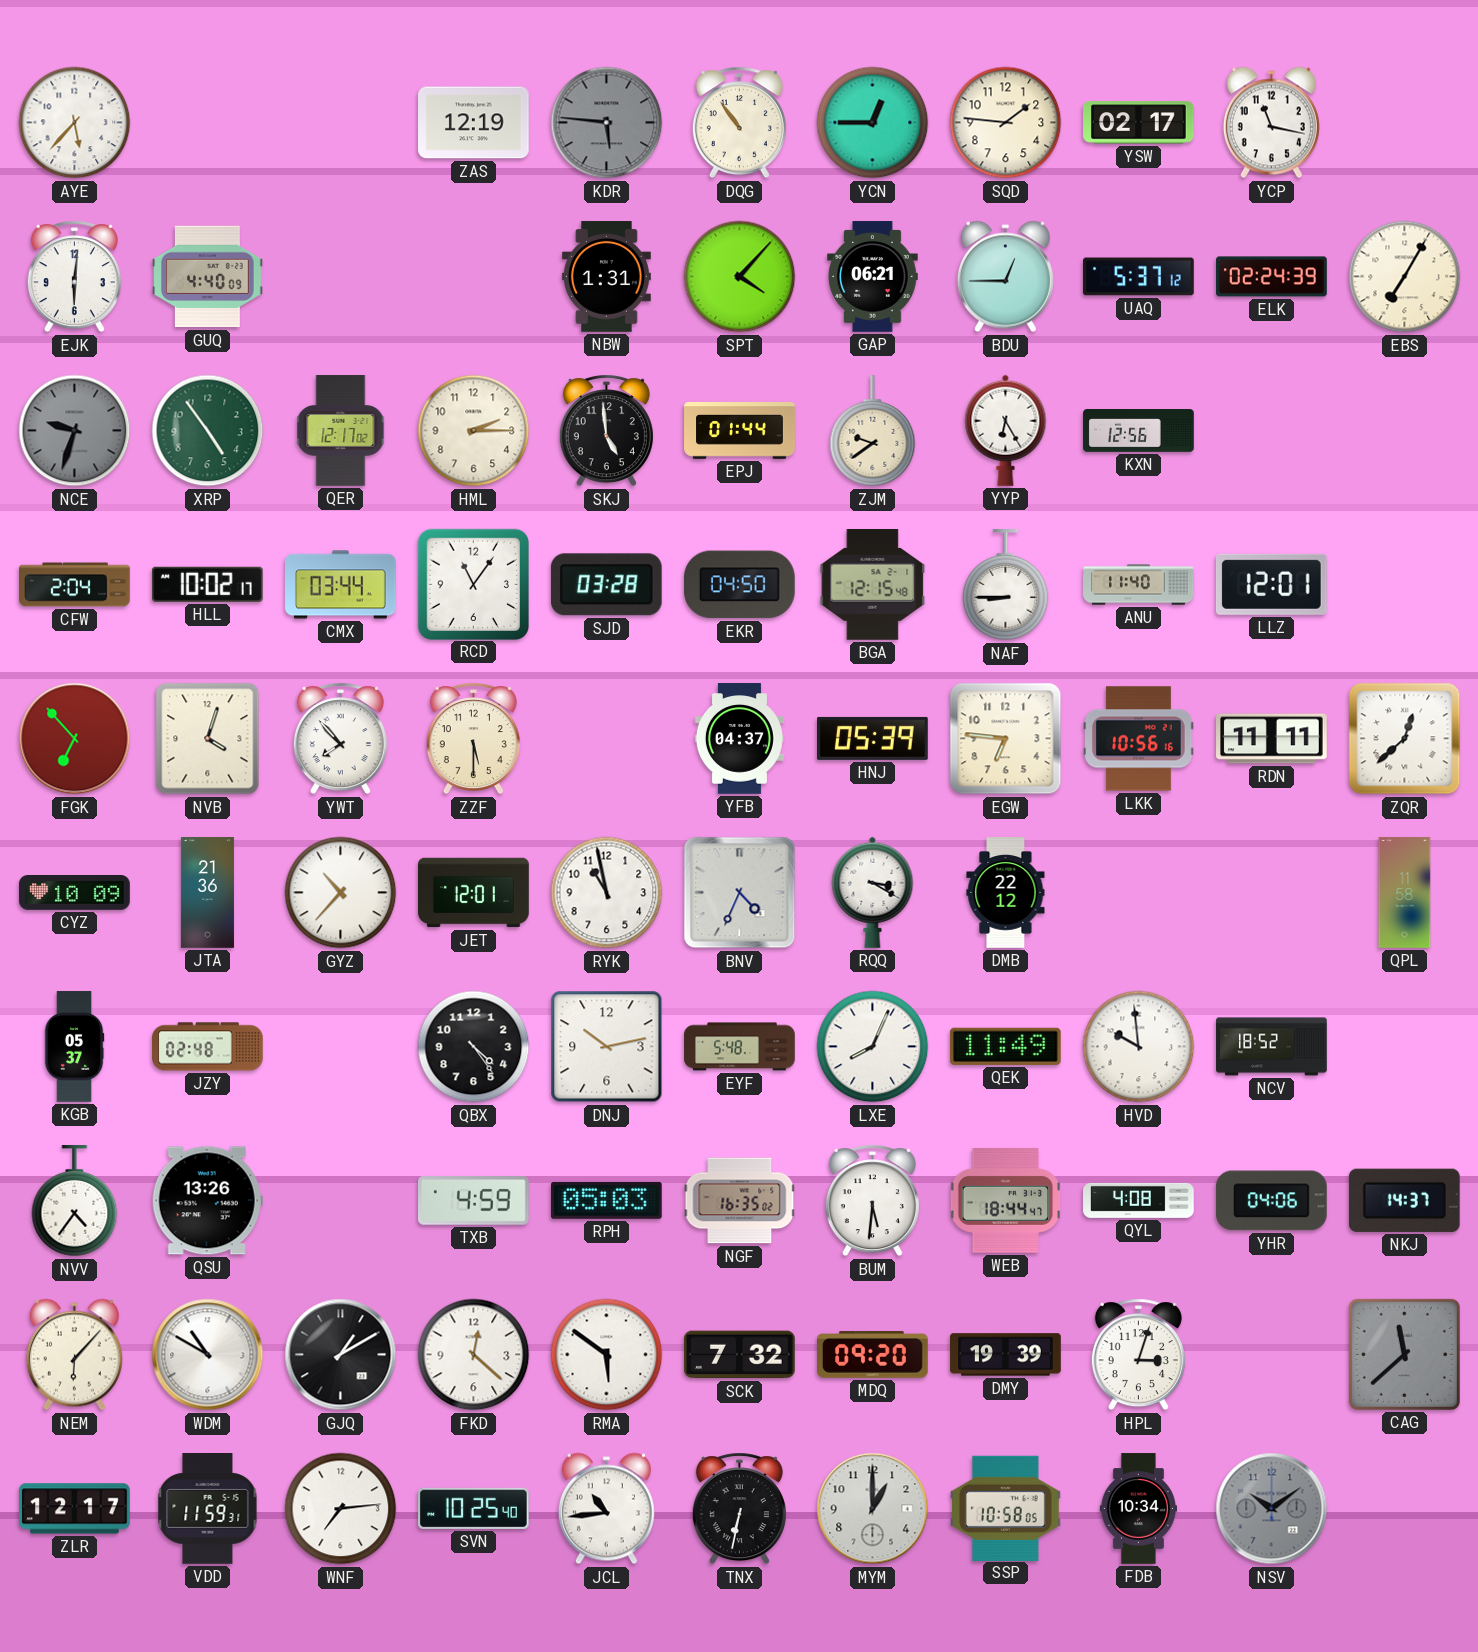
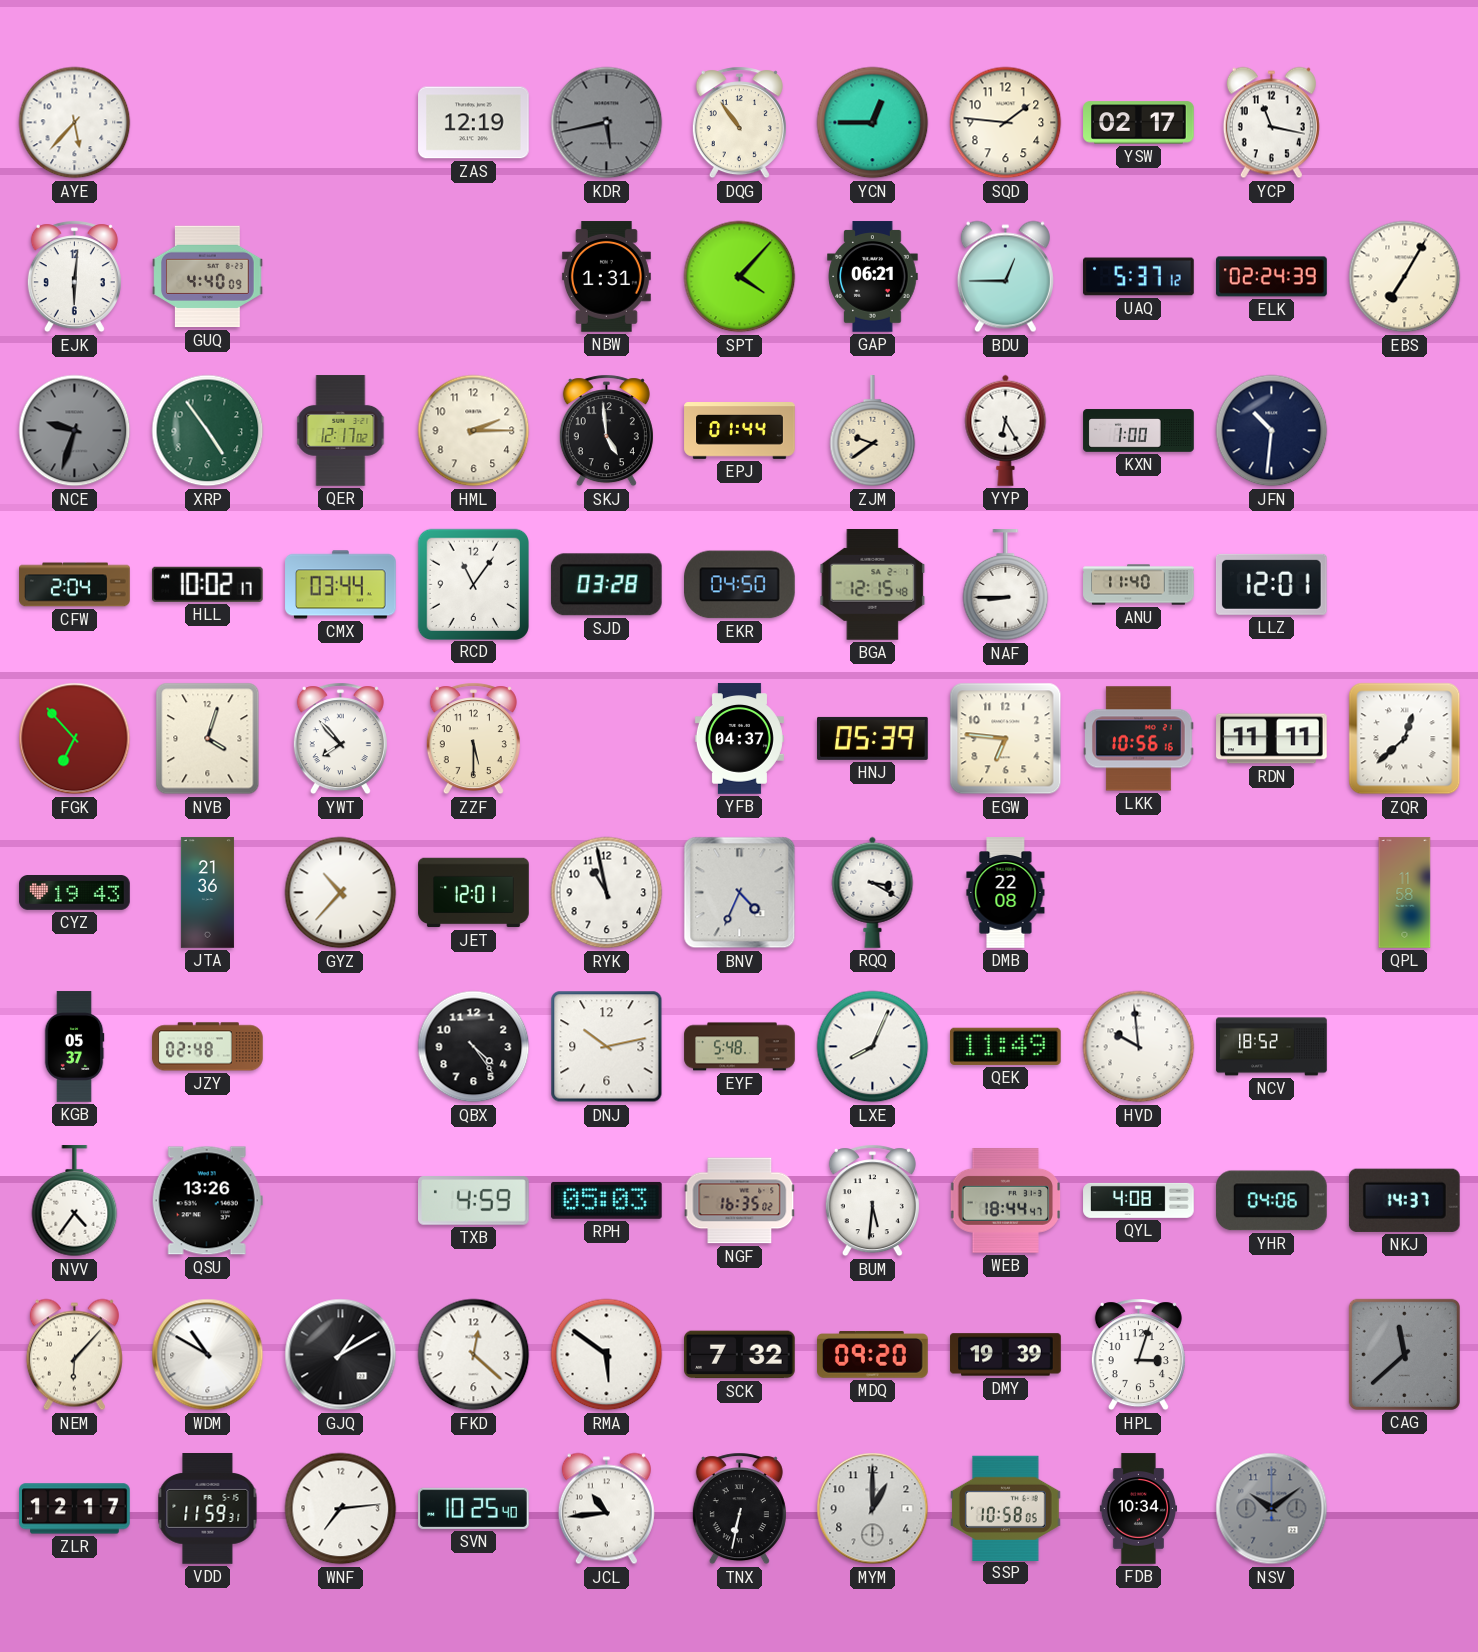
KDR: 5:46 -> 5:43 (607, 123)
KXN: 12:56 -> 1:00 (1139, 431)
JFN: none -> 10:31 (1272, 431)
CYZ: 10:09 -> 19:43 (75, 893)
DMB: 22:12 -> 22:08 (1006, 893)
